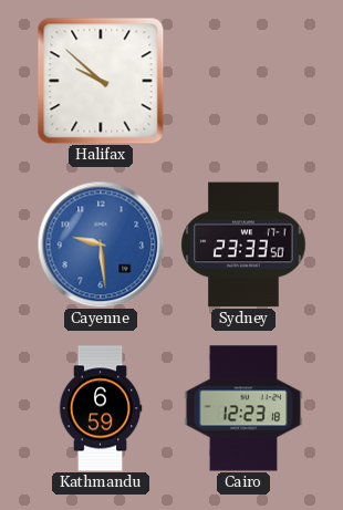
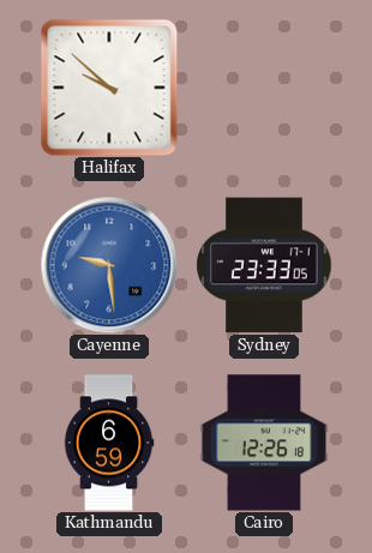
Sydney: 23:33:50 -> 23:33:05 (264, 265)
Cairo: 12:23 -> 12:26 (264, 443)
